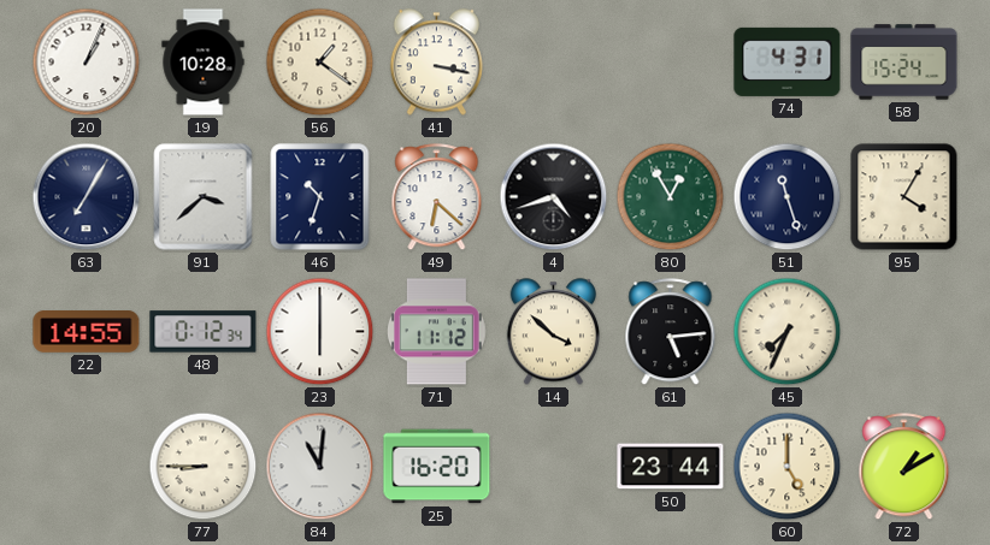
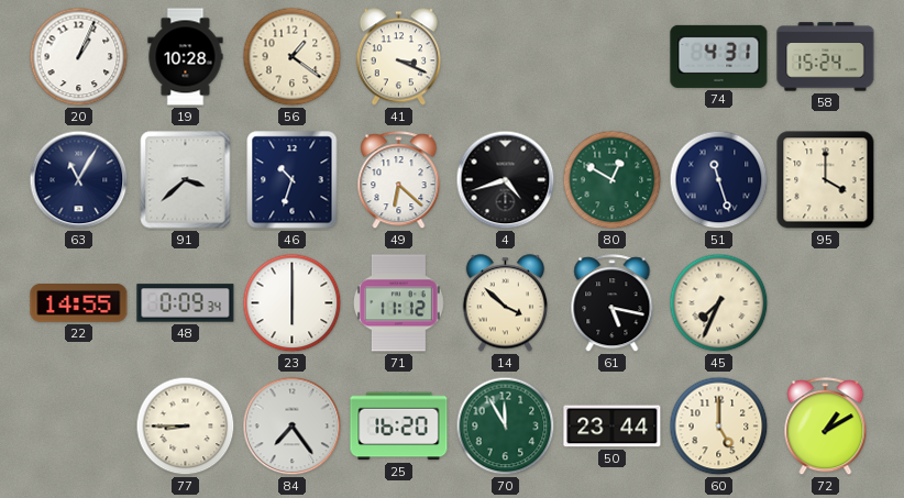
41: 3:17 -> 3:19 (398, 57)
63: 7:05 -> 11:05 (79, 180)
80: 12:55 -> 12:50 (613, 180)
95: 4:05 -> 4:00 (826, 180)
48: 0:12 -> 0:09 (186, 303)
61: 5:14 -> 5:17 (613, 303)
84: 11:01 -> 7:24 (293, 427)
70: none -> 11:55 (506, 427)
